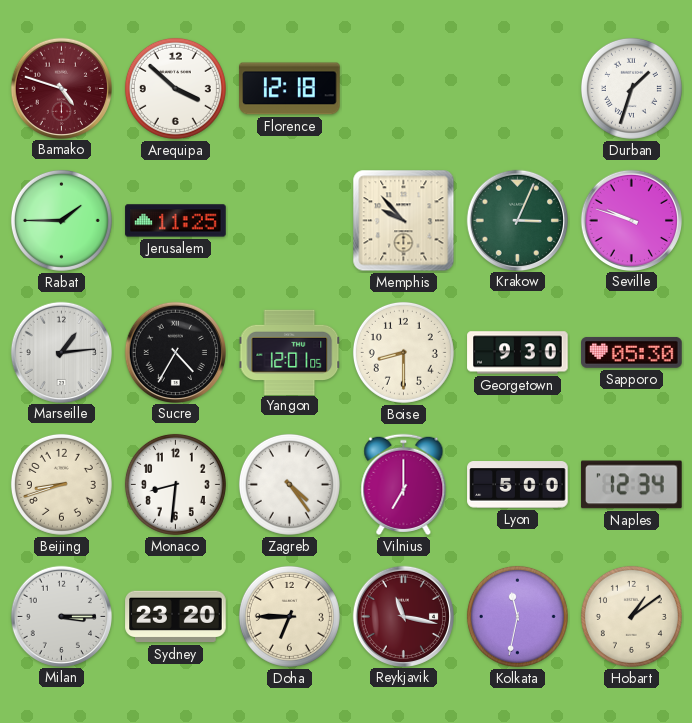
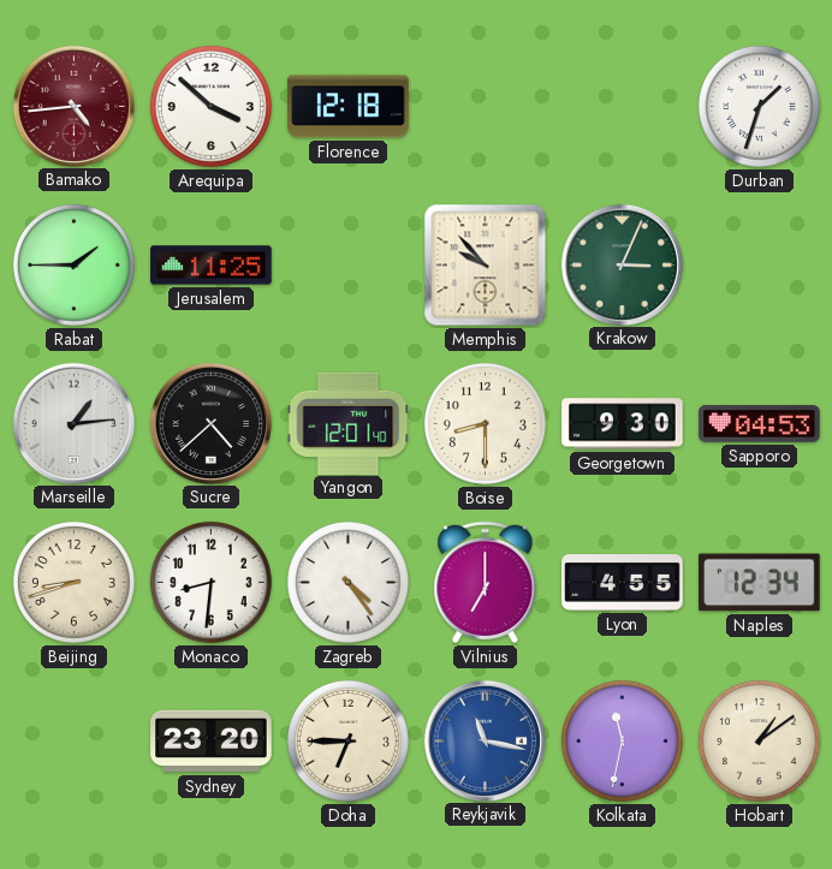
Bamako: 4:48 -> 4:44 (73, 106)
Seville: 9:48 -> none (631, 220)
Sucre: 4:35 -> 4:38 (210, 423)
Yangon: 12:01:05 -> 12:01:40 (349, 423)
Sapporo: 05:30 -> 04:53 (760, 423)
Lyon: 5:00 -> 4:55 (623, 583)
Milan: 3:15 -> none (61, 616)
Reykjavik dial: burgundy -> blue (485, 740)
